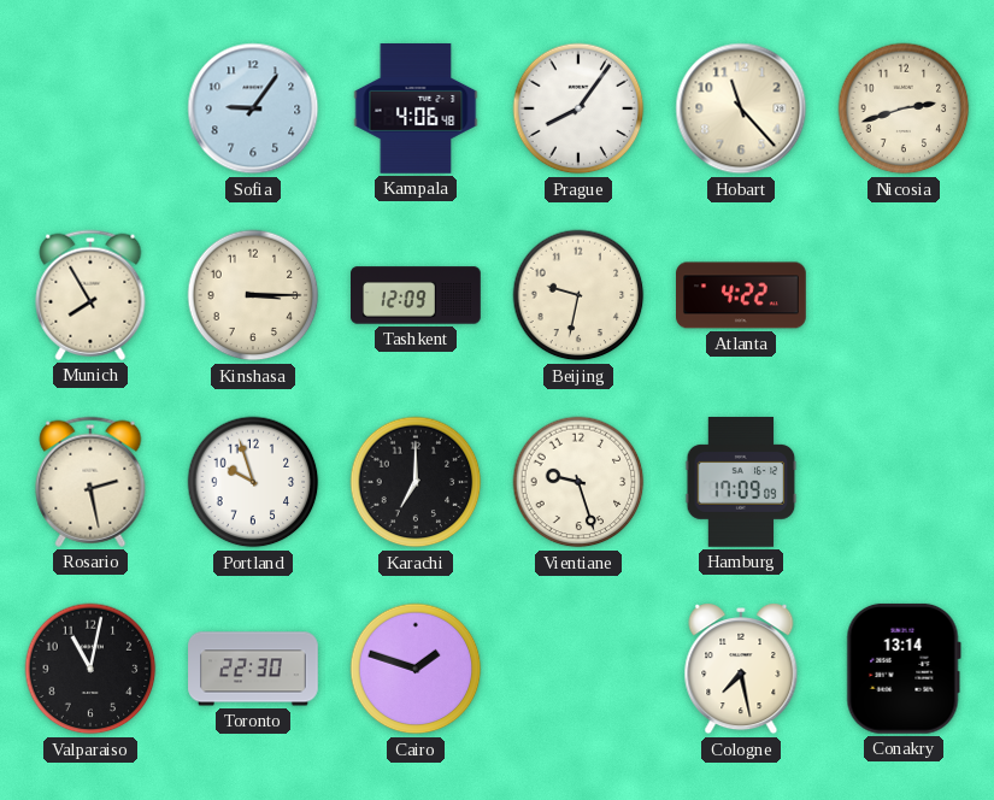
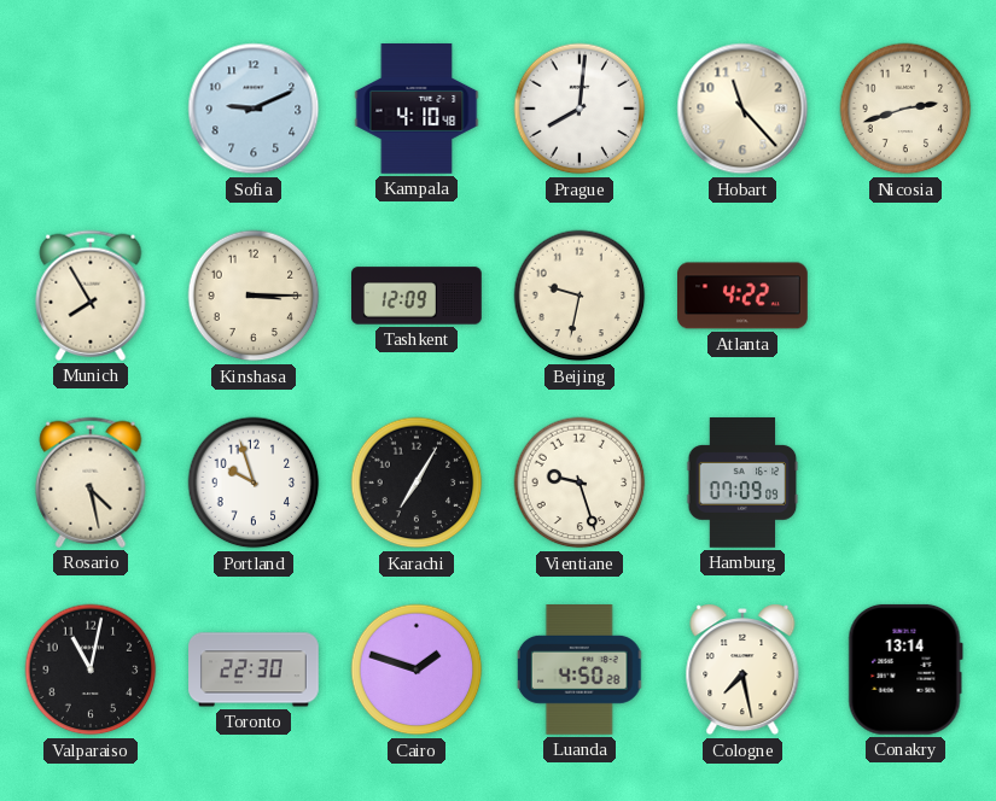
Sofia: 9:06 -> 9:11 (254, 109)
Kampala: 4:06 -> 4:10 (417, 110)
Prague: 8:06 -> 8:01 (579, 109)
Rosario: 2:28 -> 4:28 (91, 483)
Karachi: 7:00 -> 7:05 (417, 483)
Hamburg: 17:09 -> 07:09 (742, 484)
Luanda: none -> 4:50 (579, 671)
